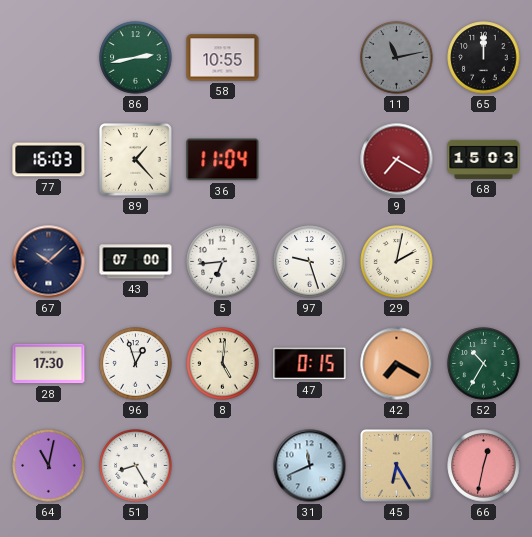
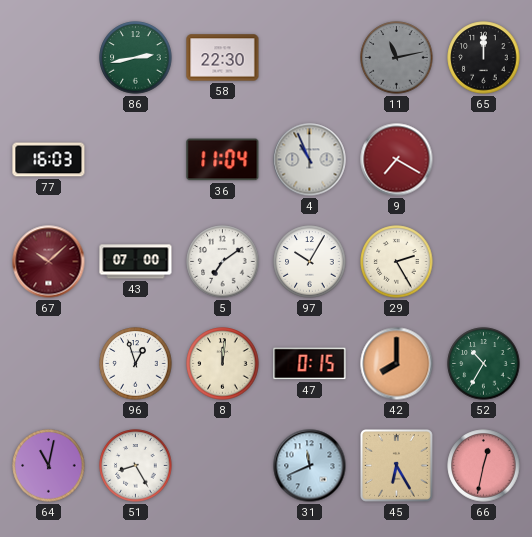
58: 10:55 -> 22:30 (223, 58)
89: 1:23 -> none (136, 160)
4: none -> 10:56 (310, 160)
68: 15:03 -> none (484, 159)
67 dial: navy -> burgundy (49, 262)
5: 6:44 -> 7:09 (223, 262)
97: 9:27 -> 10:05 (310, 262)
29: 2:02 -> 2:25 (397, 262)
28: 17:30 -> none (49, 364)
8: 5:01 -> 12:01 (223, 364)
42: 7:20 -> 8:00 (397, 364)
